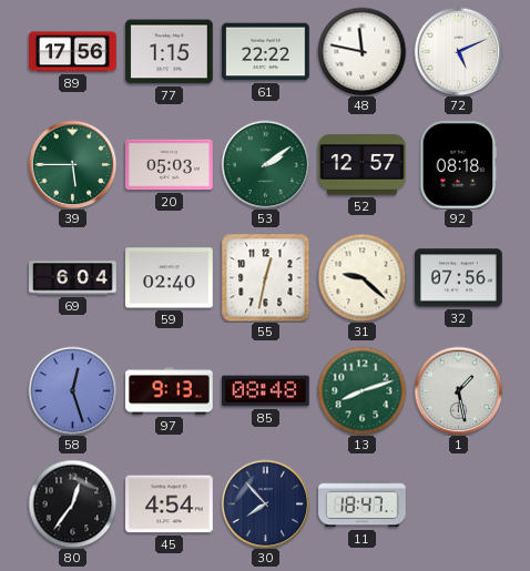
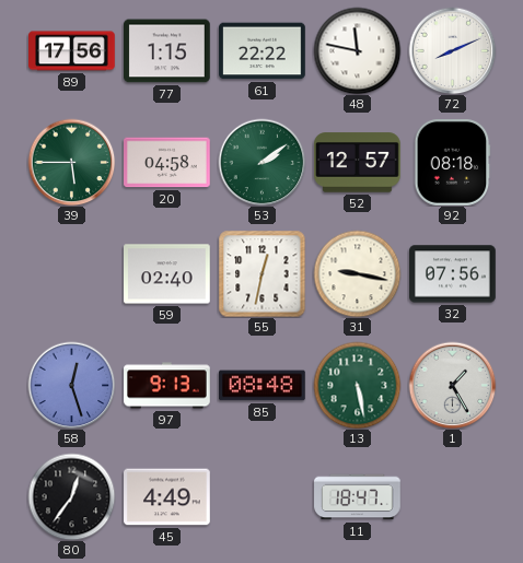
72: 5:11 -> 8:11 (452, 50)
20: 05:03 -> 04:58 (167, 163)
69: 6:04 -> none (73, 278)
31: 9:22 -> 9:17 (357, 273)
13: 8:12 -> 5:28 (357, 385)
1: 1:28 -> 1:25 (452, 385)
45: 4:54 -> 4:49 (167, 497)
30: 7:53 -> none (265, 503)
